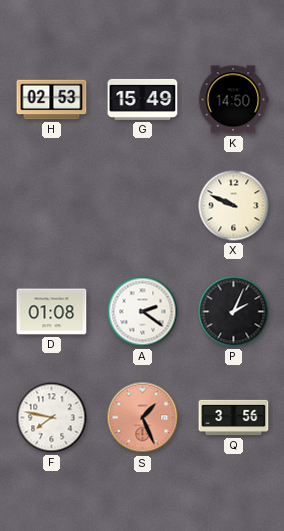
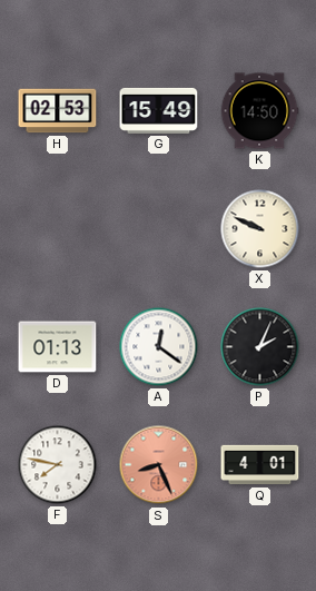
D: 01:08 -> 01:13 (58, 347)
A: 2:21 -> 12:21 (159, 347)
S: 1:26 -> 8:26 (159, 465)
Q: 3:56 -> 4:01 (260, 465)
